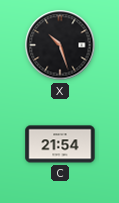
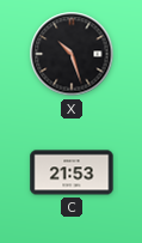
C: 21:54 -> 21:53 (72, 172)
